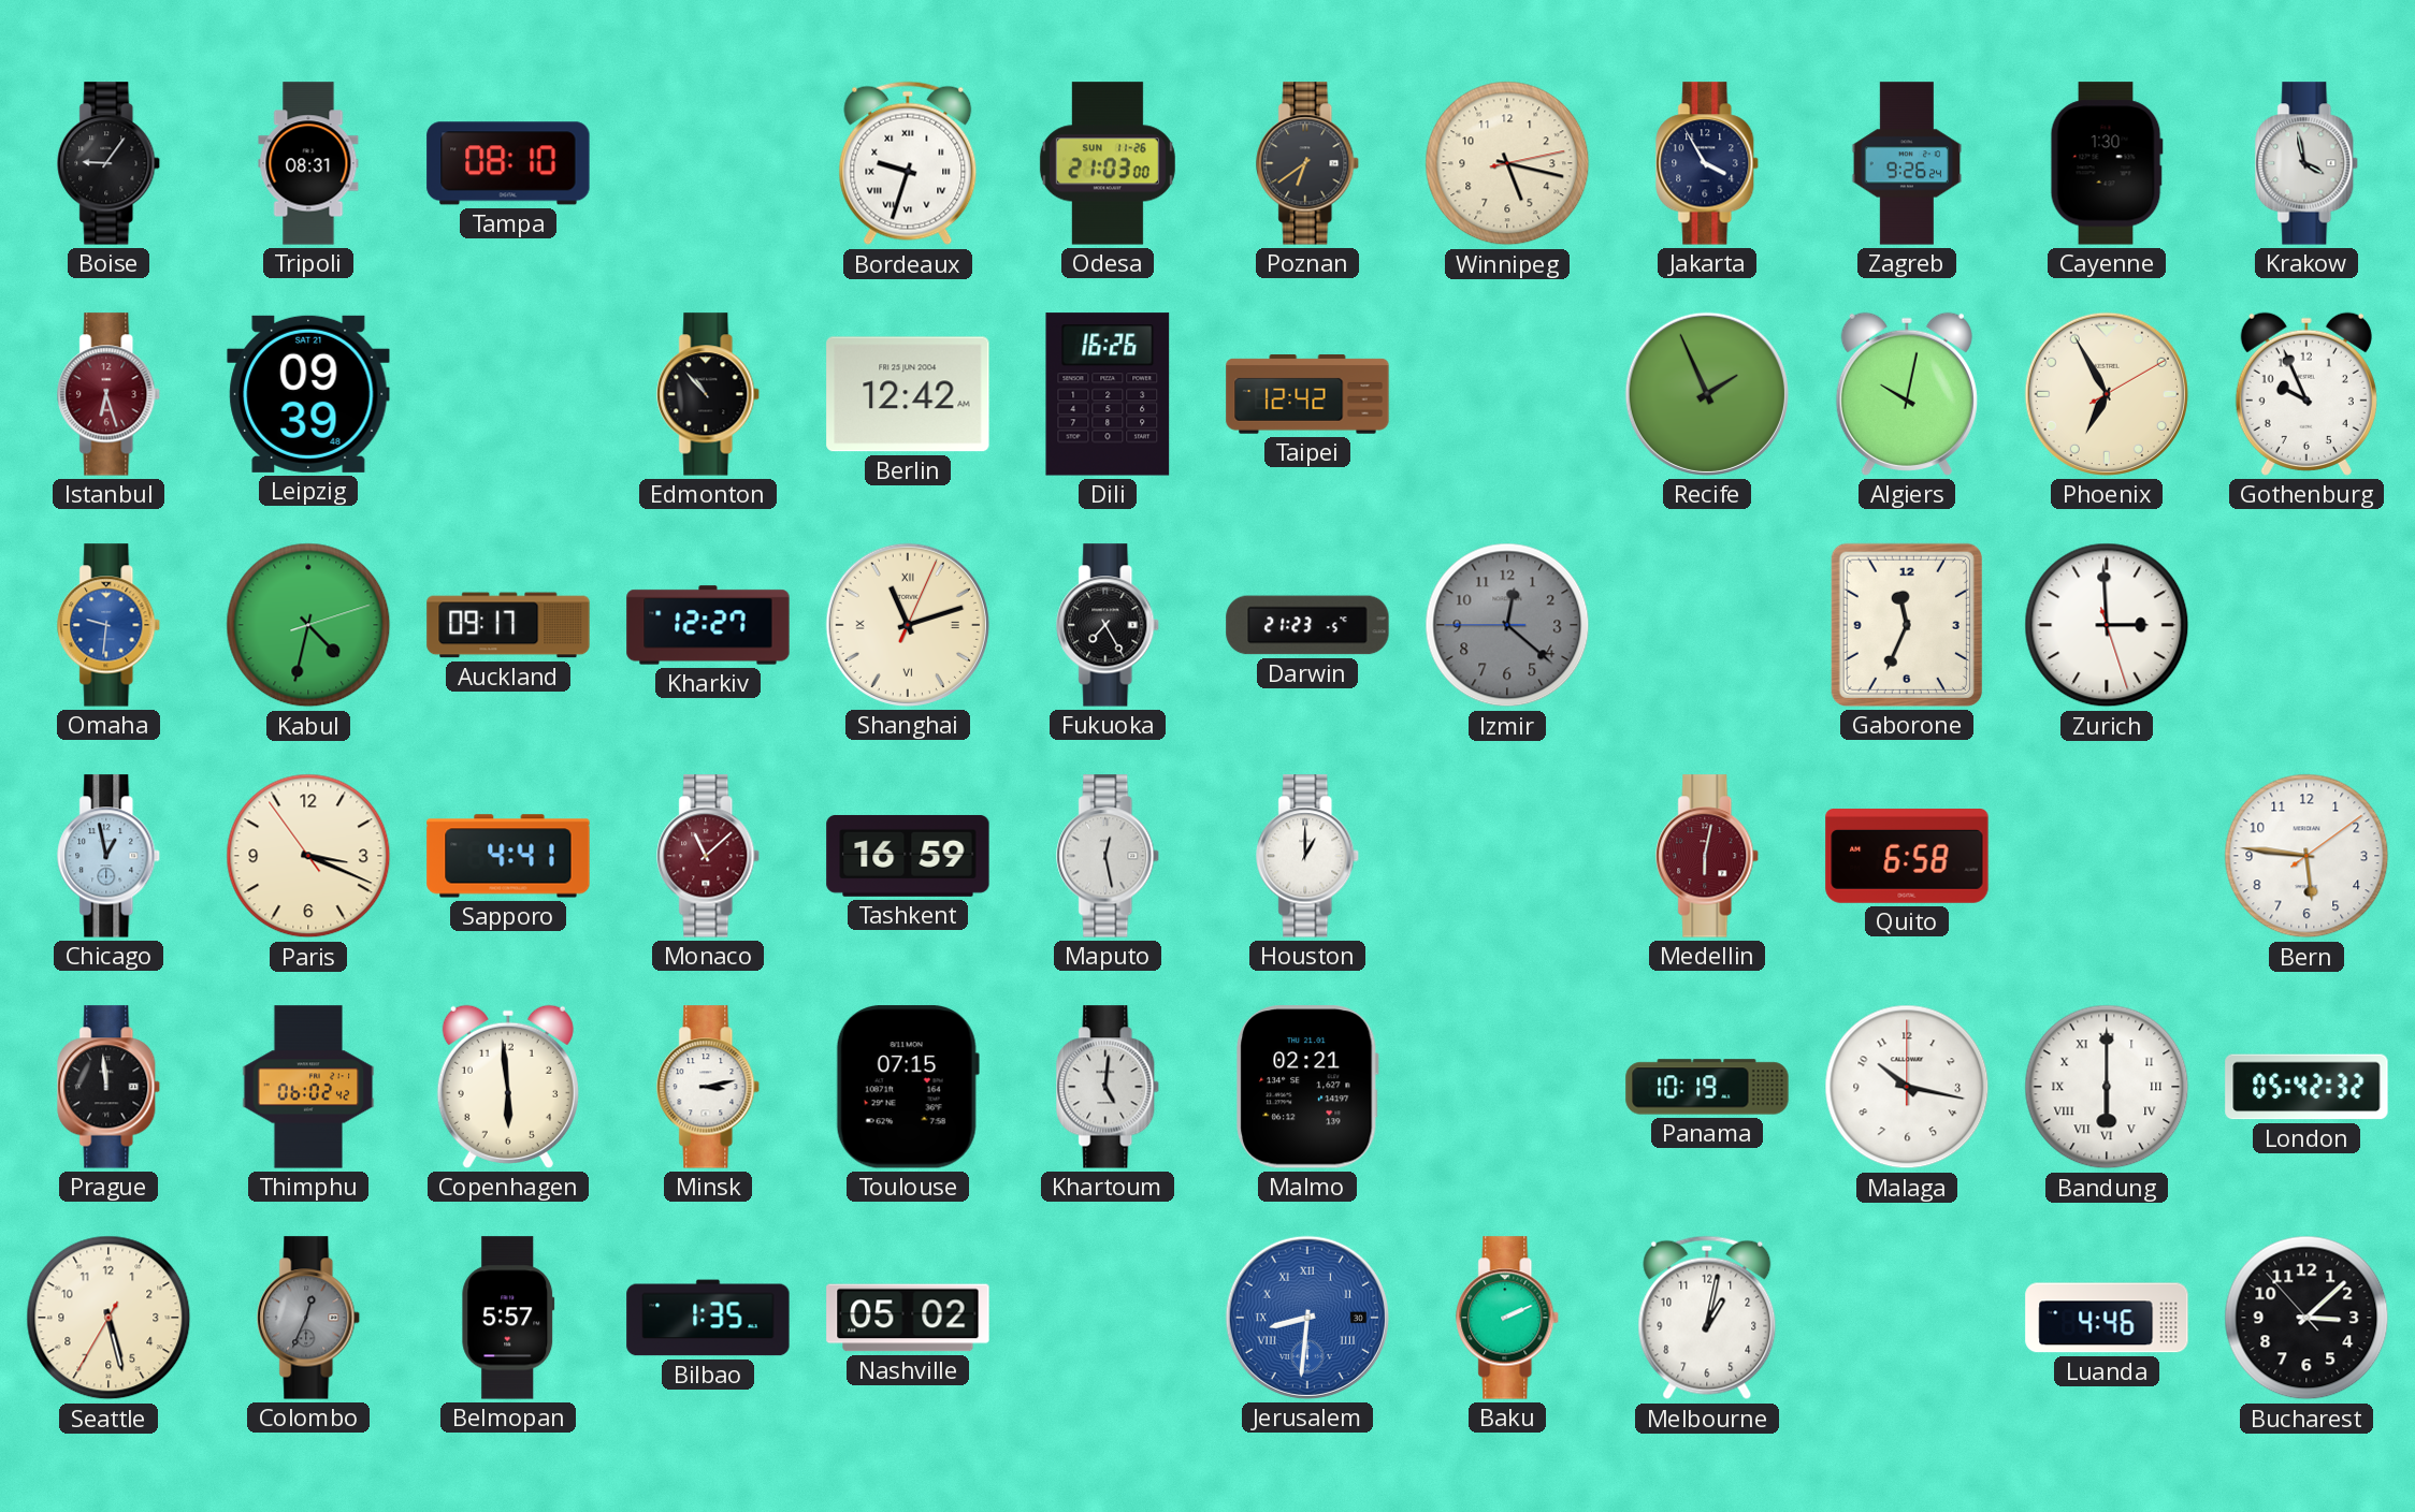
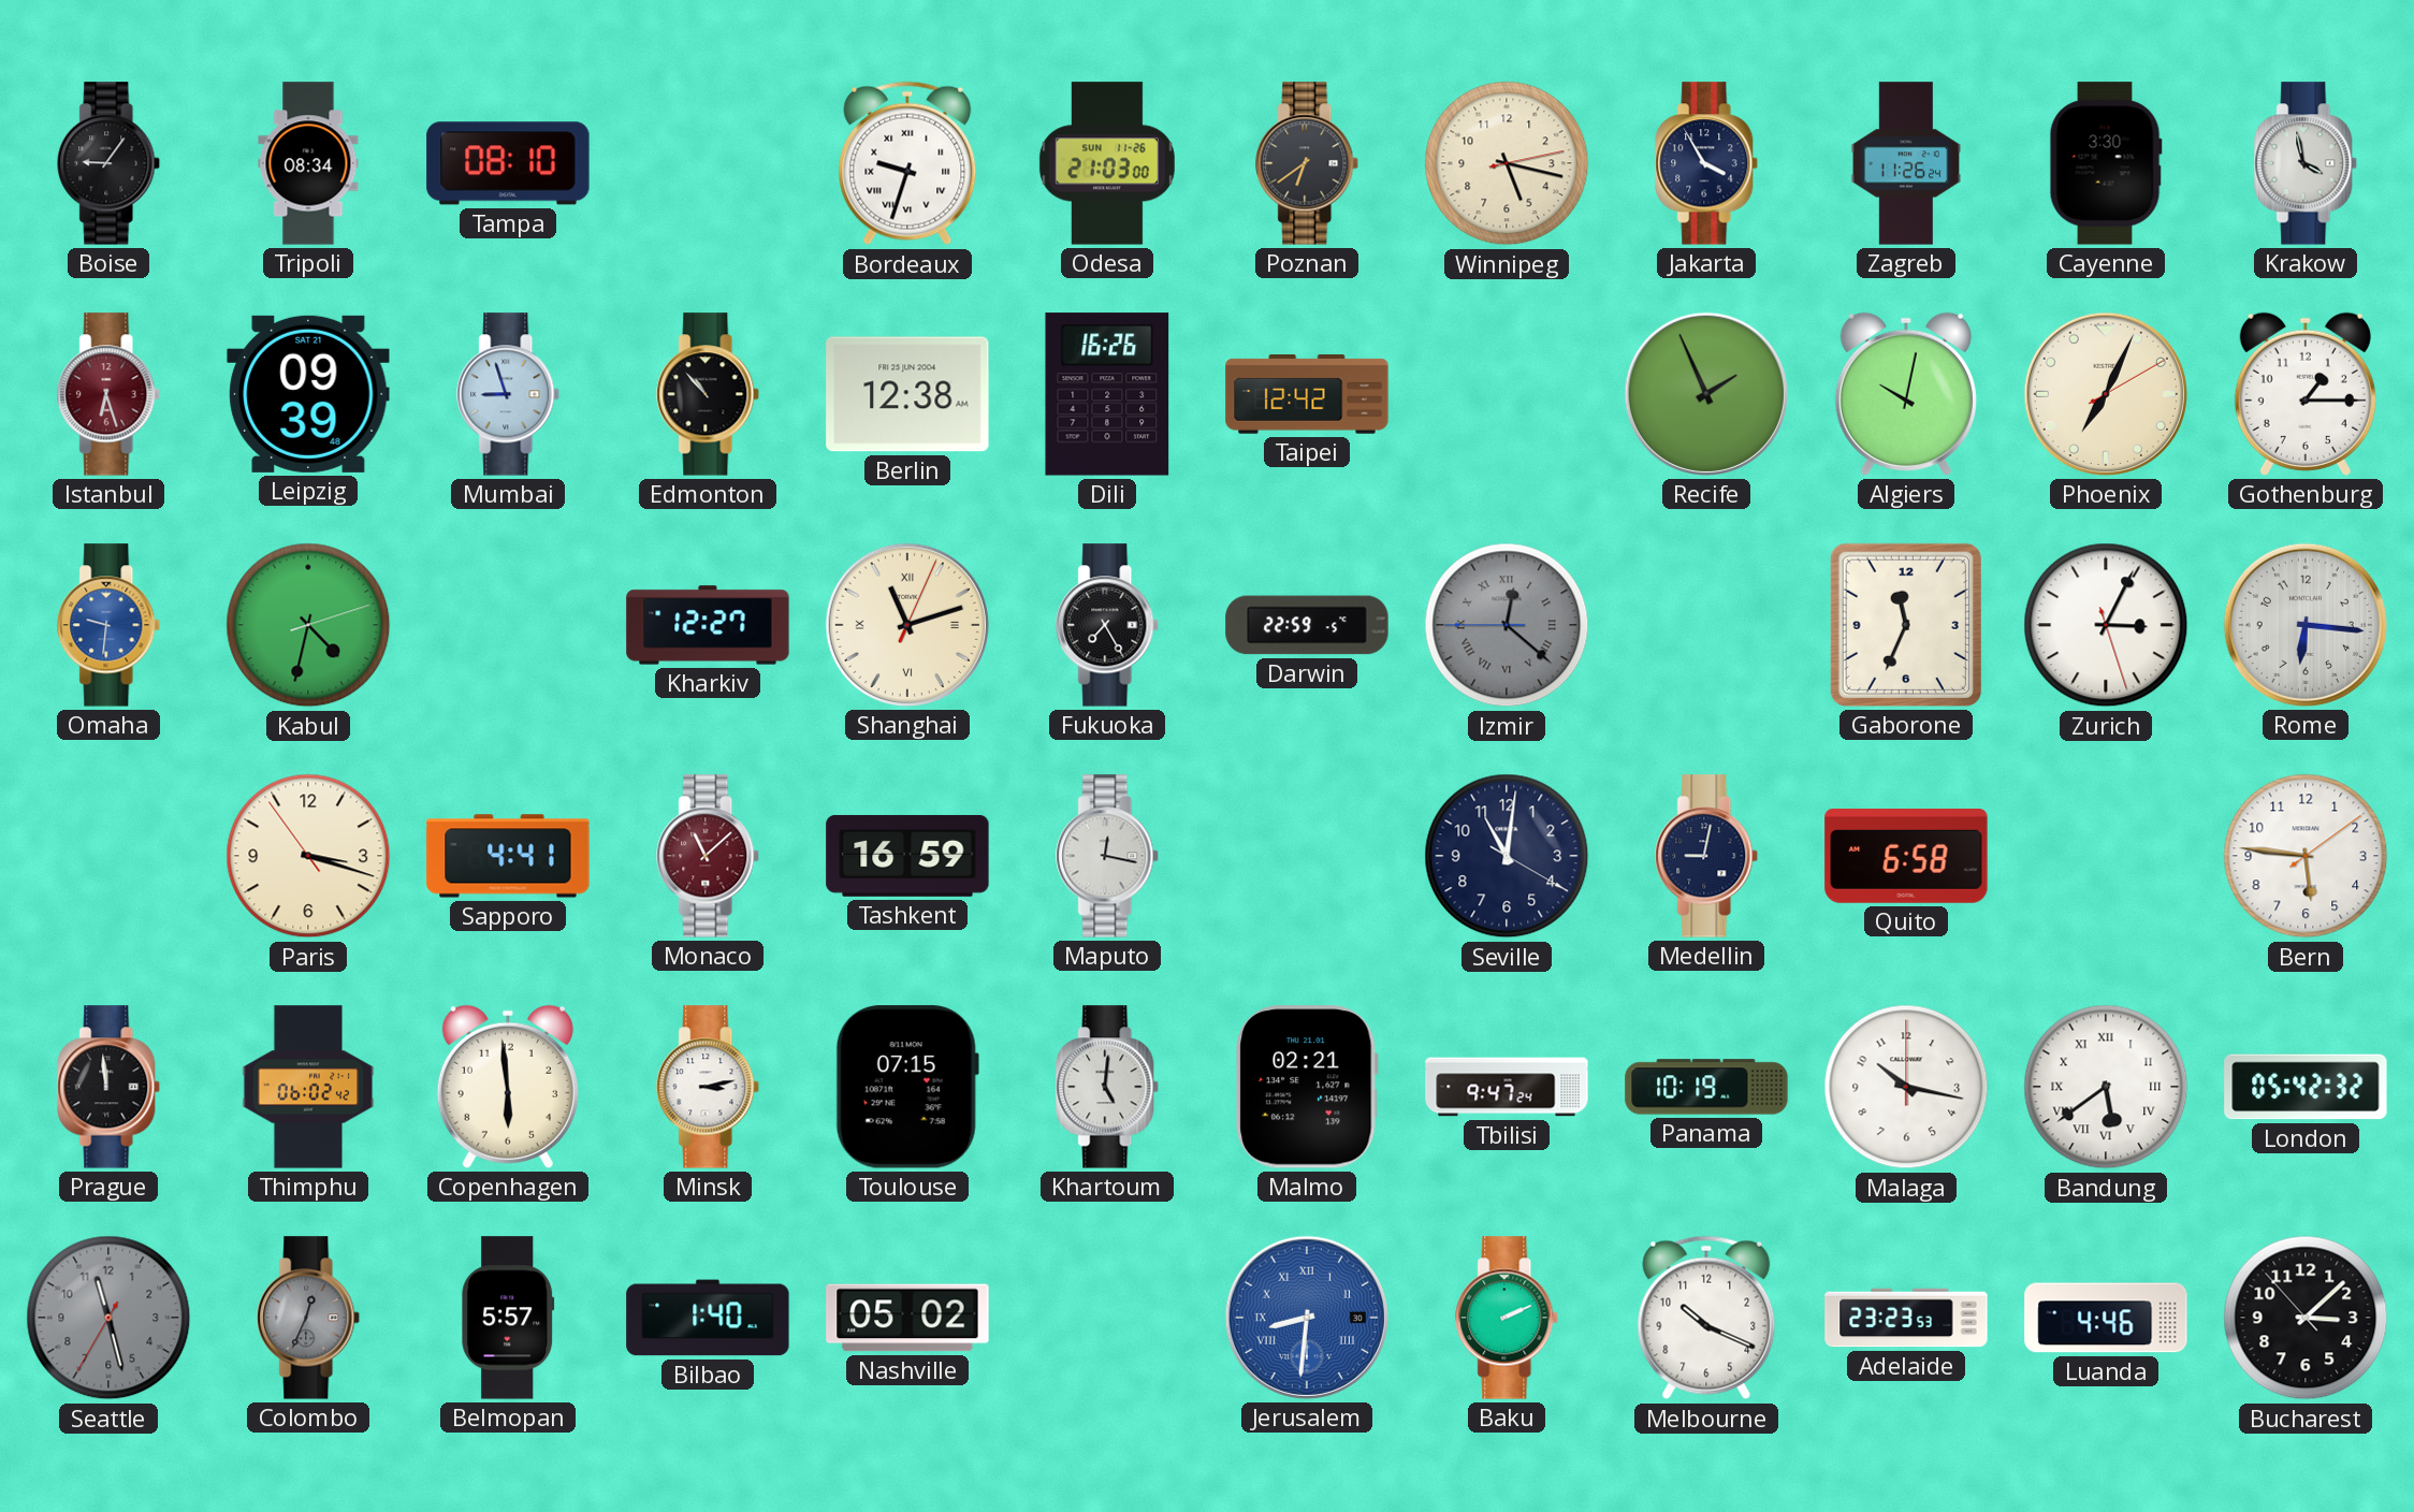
Tripoli: 08:31 -> 08:34 (308, 163)
Zagreb: 9:26 -> 11:26 (1906, 163)
Cayenne: 1:30 -> 3:30 (2106, 163)
Mumbai: none -> 8:57 (509, 394)
Berlin: 12:42 -> 12:38 (907, 394)
Phoenix: 6:55 -> 7:04 (2106, 394)
Gothenburg: 9:56 -> 1:15 (2306, 394)
Auckland: 09:17 -> none (508, 625)
Darwin: 21:23 -> 22:59 (1307, 625)
Izmir numerals: Arabic -> Roman (1507, 625)
Zurich: 2:59 -> 3:04 (2106, 625)
Rome: none -> 6:16 (2306, 625)
Chicago: 12:58 -> none (110, 856)
Paris: 3:18 -> 3:17 (308, 856)
Maputo: 12:28 -> 12:17 (1108, 856)
Houston: 1:00 -> none (1308, 856)
Seville: none -> 11:01 (1507, 856)
Medellin: 6:02 -> 9:02 (1707, 856)
Medellin dial: burgundy -> navy (1707, 856)
Tbilisi: none -> 9:47 (1507, 1087)
Bandung: 6:00 -> 5:39 (2106, 1087)
Seattle: 5:27 -> 11:27 (108, 1318)
Seattle dial: cream -> grey (108, 1318)
Bilbao: 1:35 -> 1:40 (708, 1318)
Melbourne: 1:02 -> 10:19 (1706, 1318)
Adelaide: none -> 23:23 (1906, 1318)
